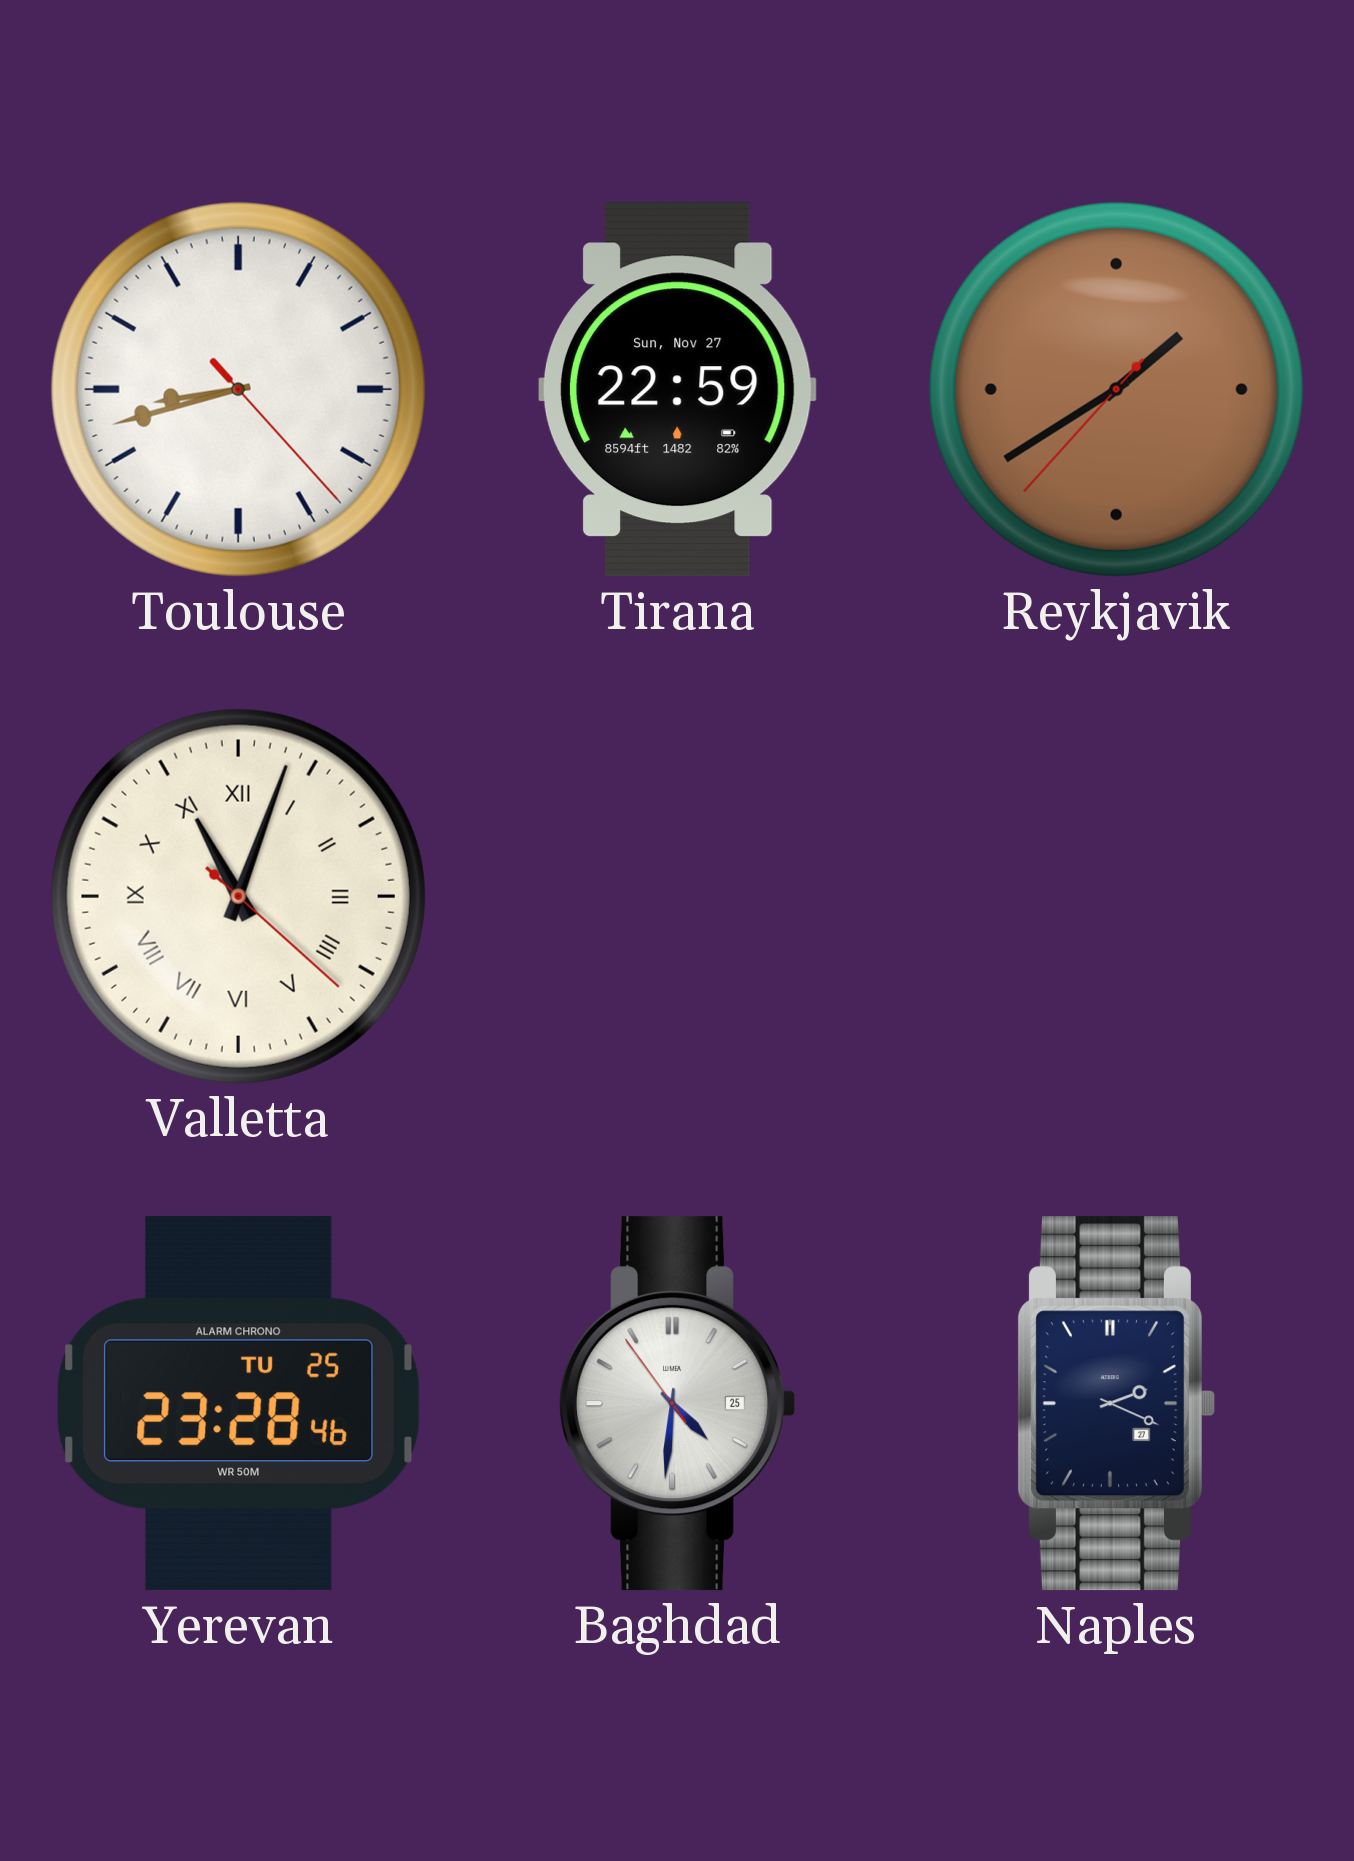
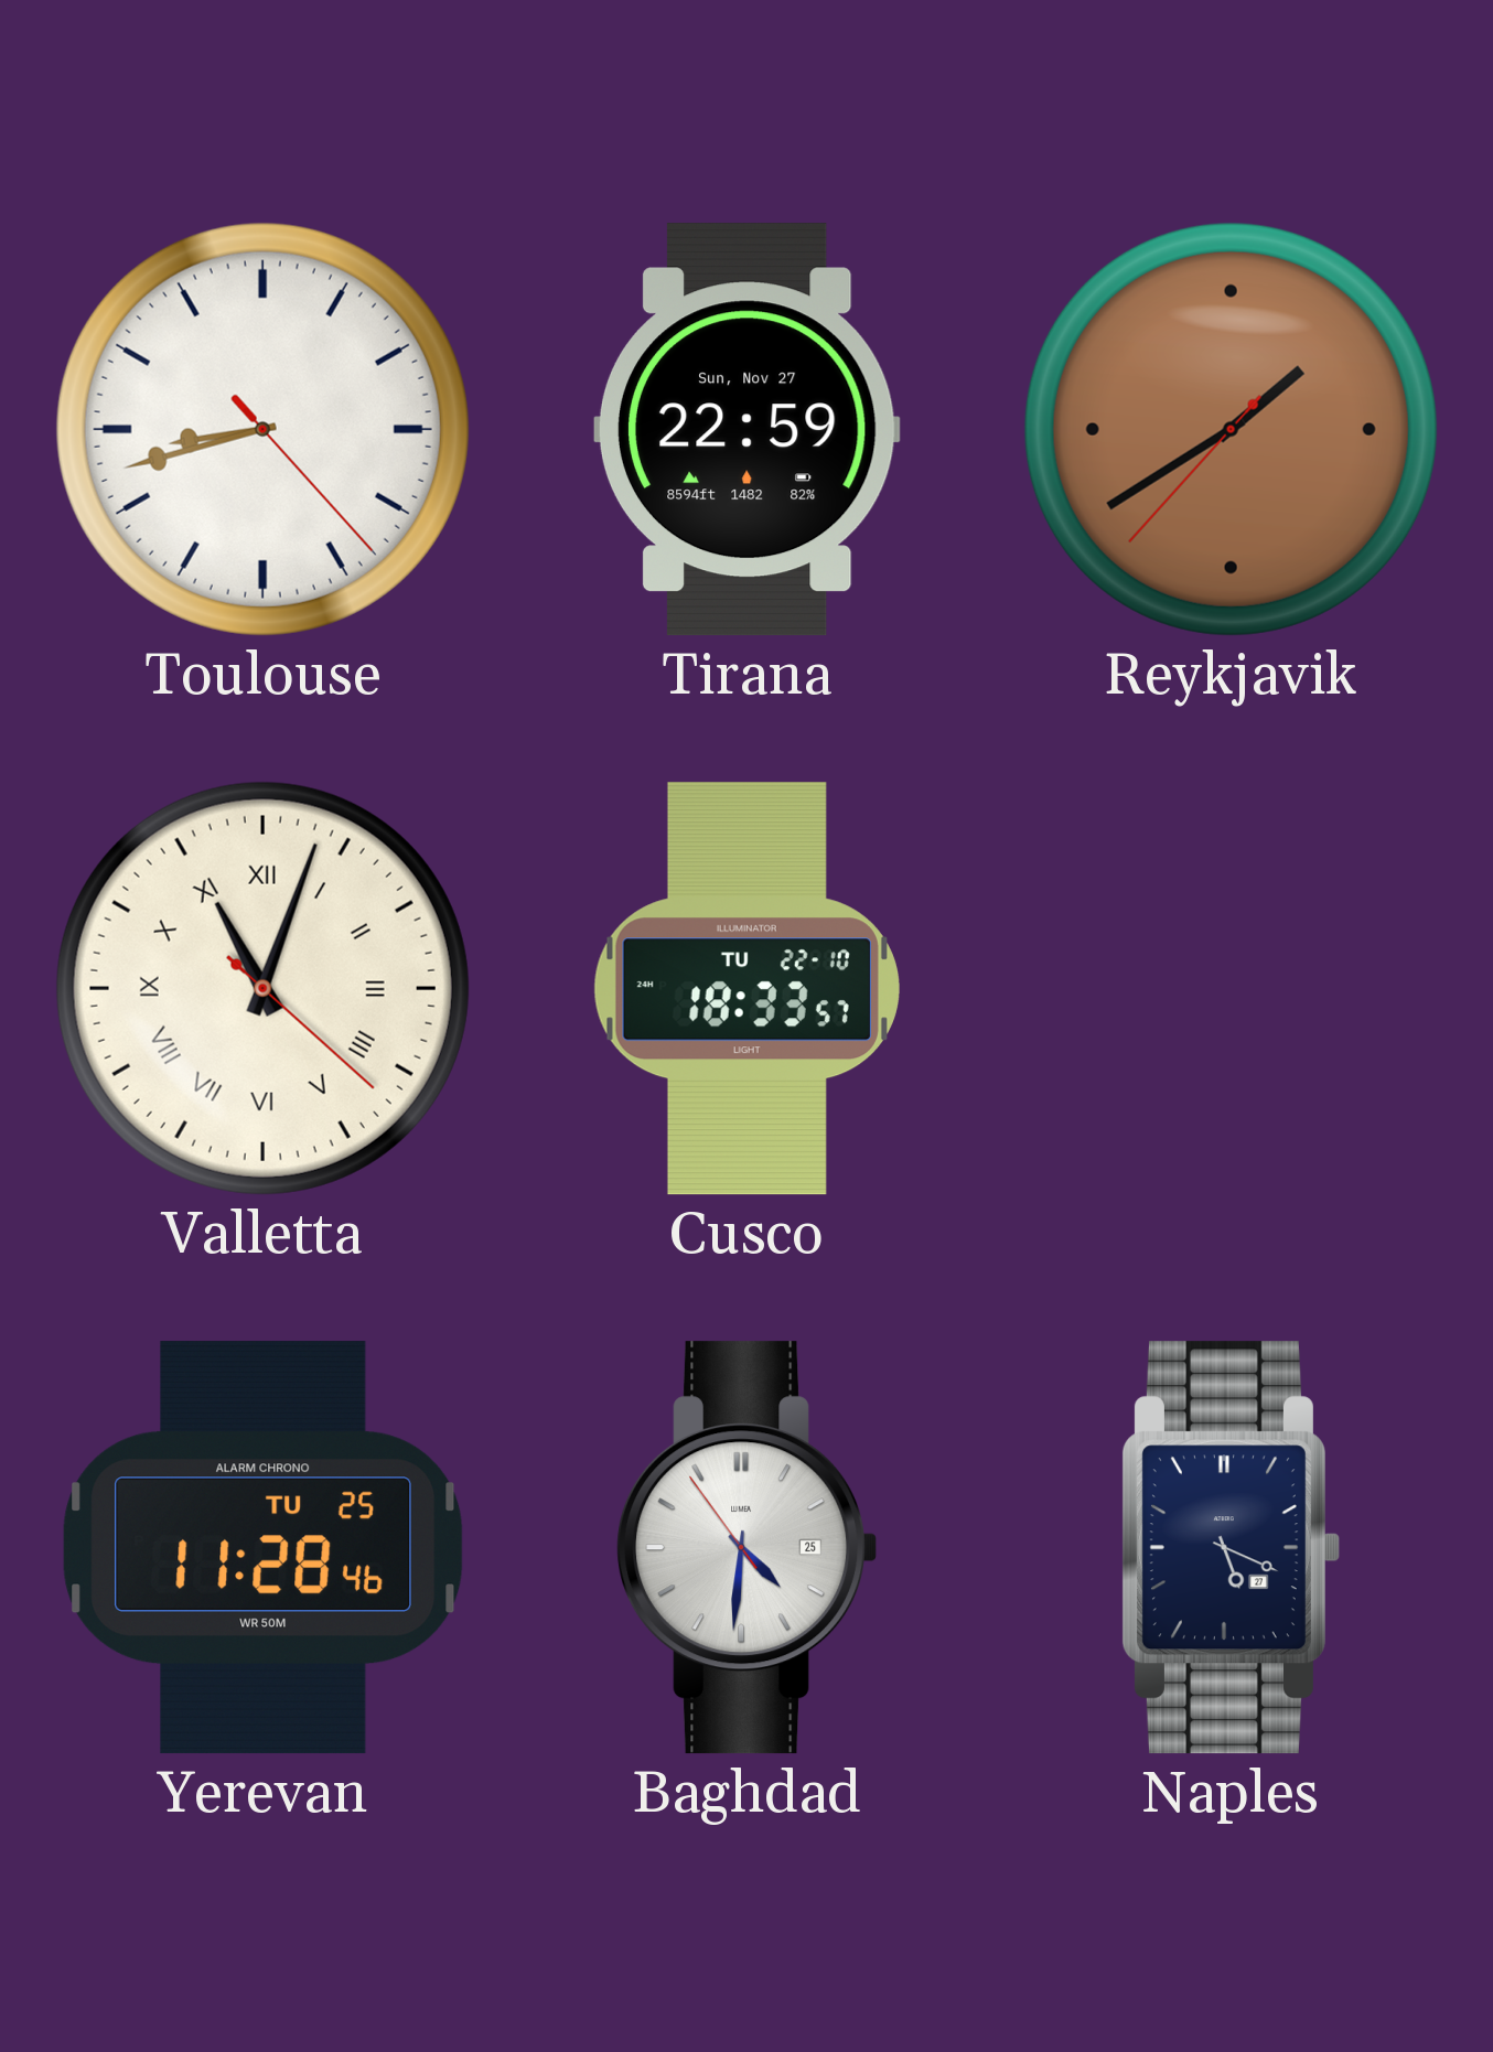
Cusco: none -> 18:33 (746, 989)
Yerevan: 23:28 -> 11:28 (264, 1548)
Naples: 2:19 -> 5:19 (1231, 1548)
